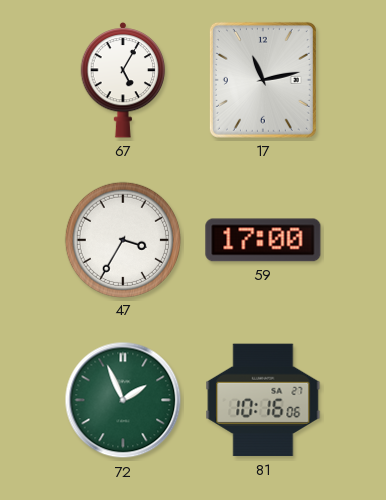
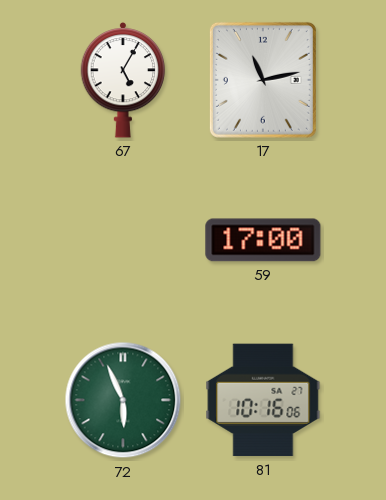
47: 3:35 -> none (122, 239)
72: 1:56 -> 5:56 (123, 400)
